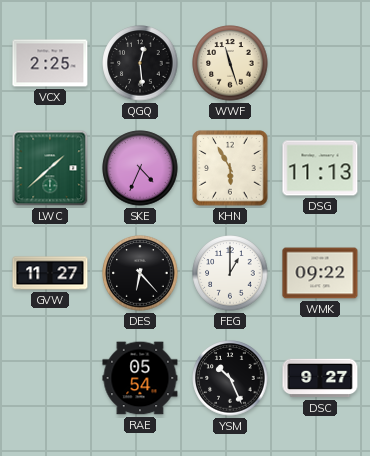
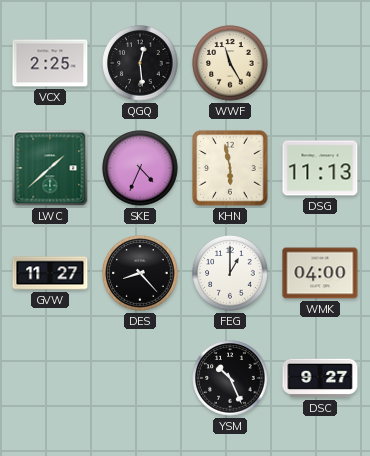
WWF: 11:27 -> 11:25 (230, 63)
KHN: 5:55 -> 5:58 (230, 168)
DES: 6:23 -> 8:23 (140, 273)
WMK: 09:22 -> 04:00 (320, 273)
RAE: 05:54 -> none (140, 378)
